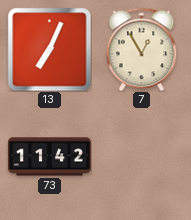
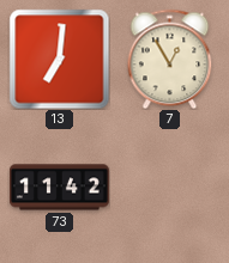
13: 7:04 -> 7:01 (59, 59)
